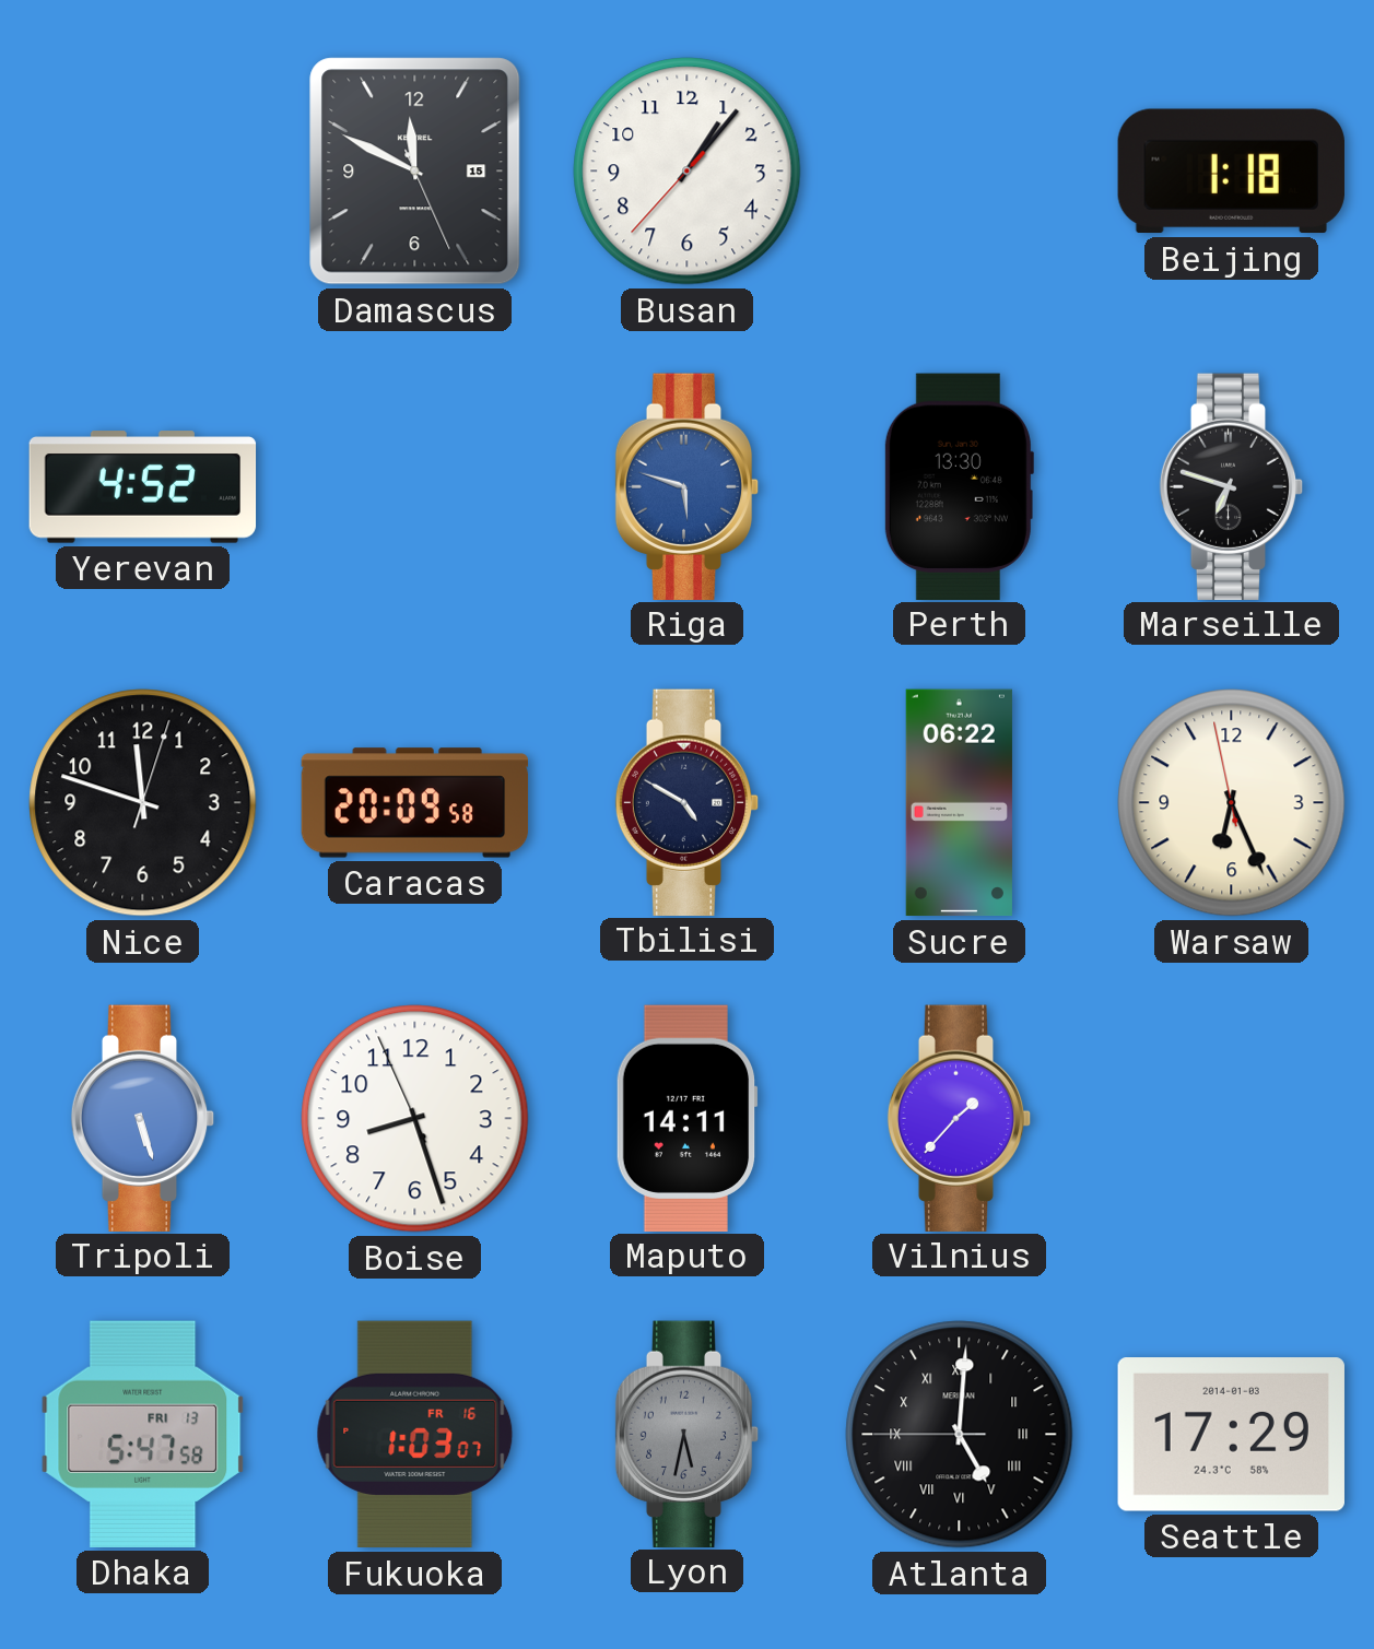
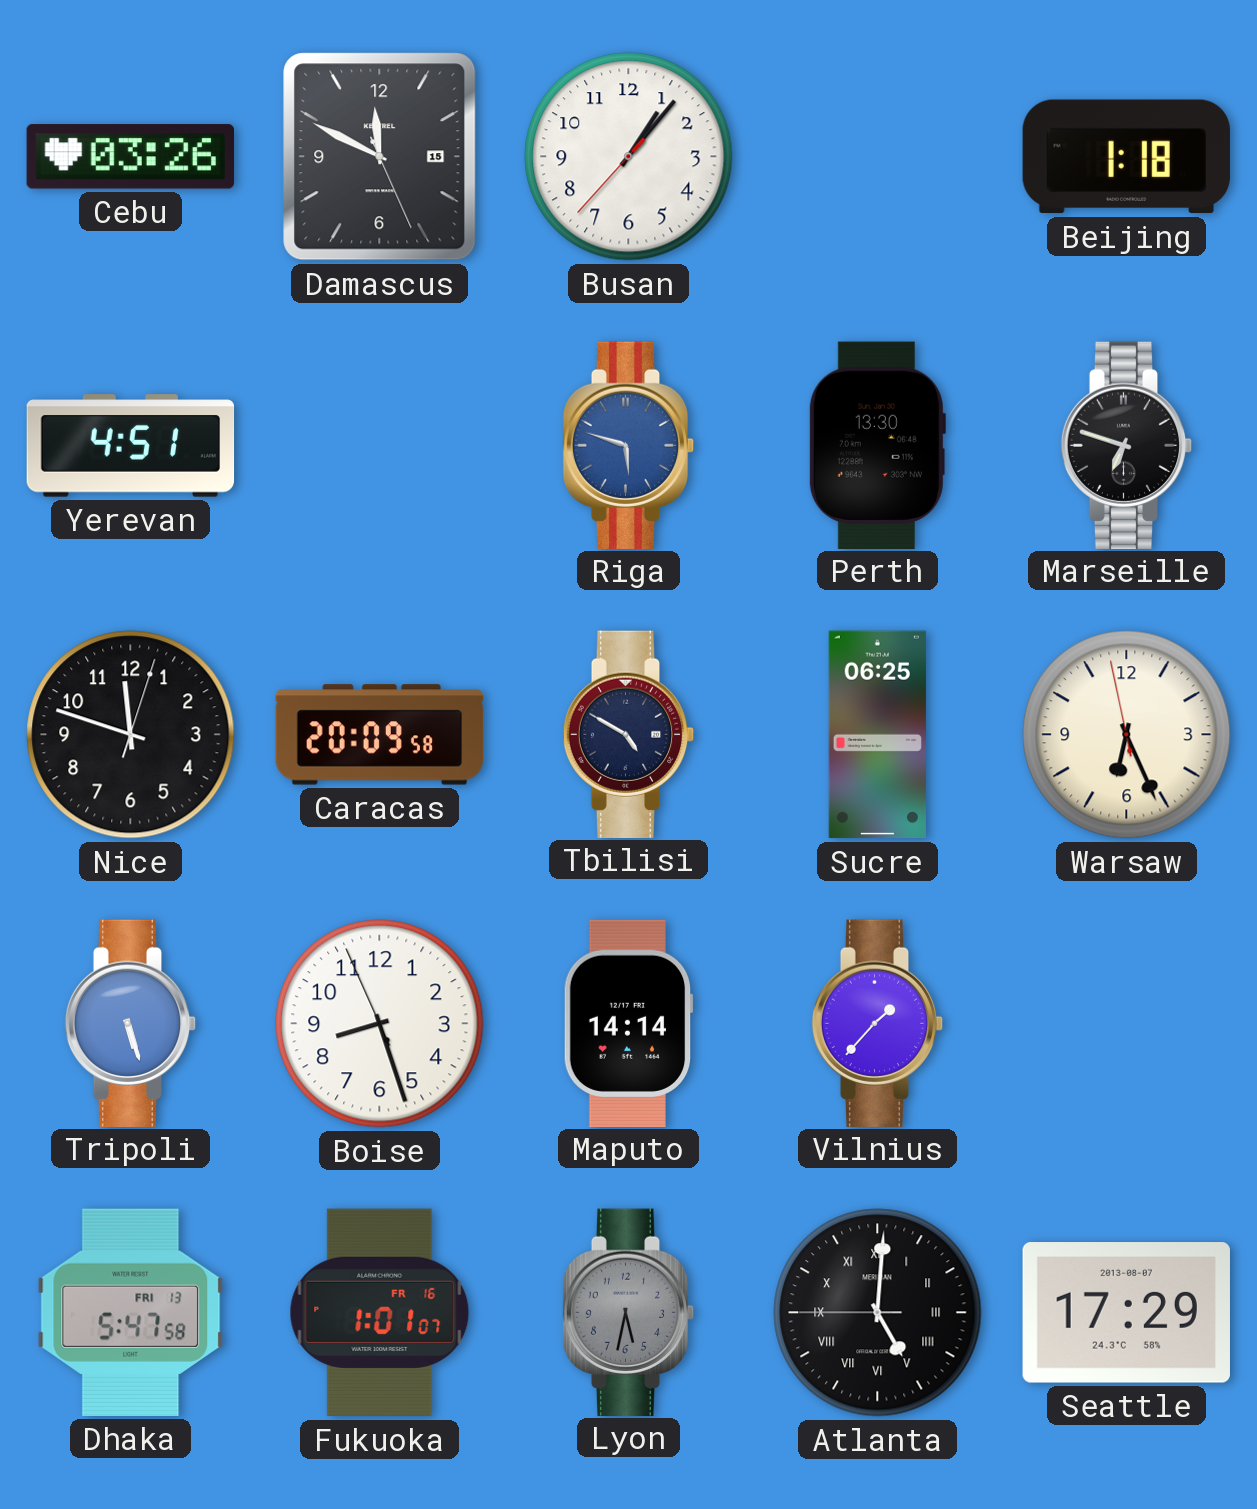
Cebu: none -> 03:26 (130, 157)
Yerevan: 4:52 -> 4:51 (131, 446)
Sucre: 06:22 -> 06:25 (877, 735)
Maputo: 14:11 -> 14:14 (628, 1023)
Fukuoka: 1:03 -> 1:01 (380, 1313)
Seattle date: 2014-01-03 -> 2013-08-07 (1126, 1313)
